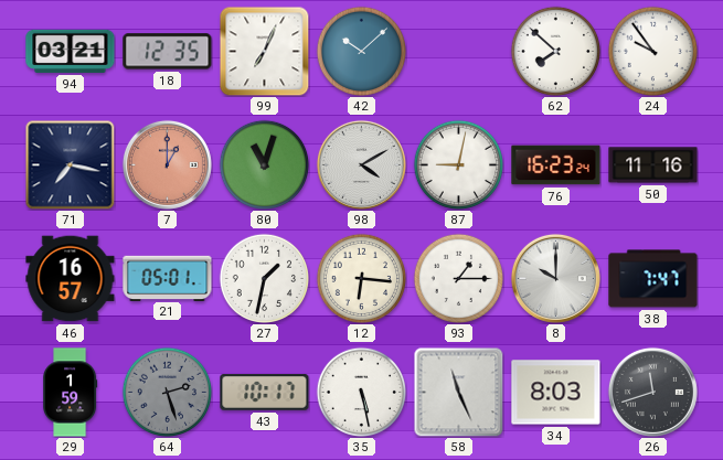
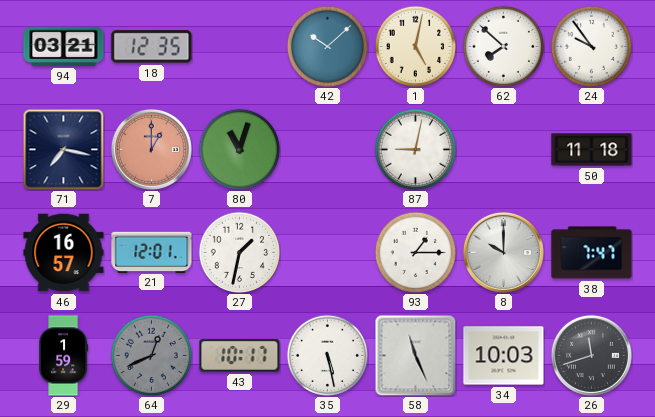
99: 7:04 -> none (264, 51)
1: none -> 5:02 (415, 46)
98: 4:10 -> none (361, 164)
76: 16:23 -> none (556, 165)
50: 11:16 -> 11:18 (592, 150)
21: 05:01 -> 12:01 (152, 252)
12: 6:16 -> none (361, 278)
64: 2:27 -> 12:41 (151, 355)
34: 8:03 -> 10:03 (504, 356)
